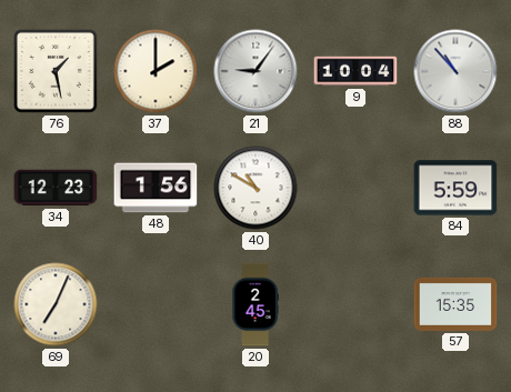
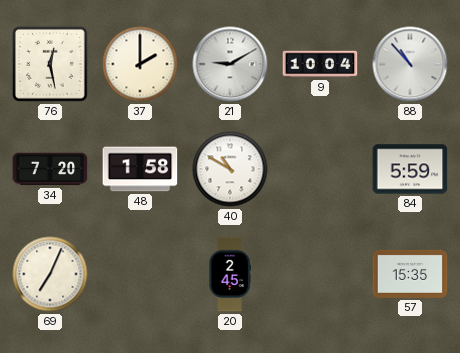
76: 1:28 -> 12:28 (50, 64)
21: 9:06 -> 9:10 (230, 64)
34: 12:23 -> 7:20 (50, 169)
48: 1:56 -> 1:58 (140, 169)
